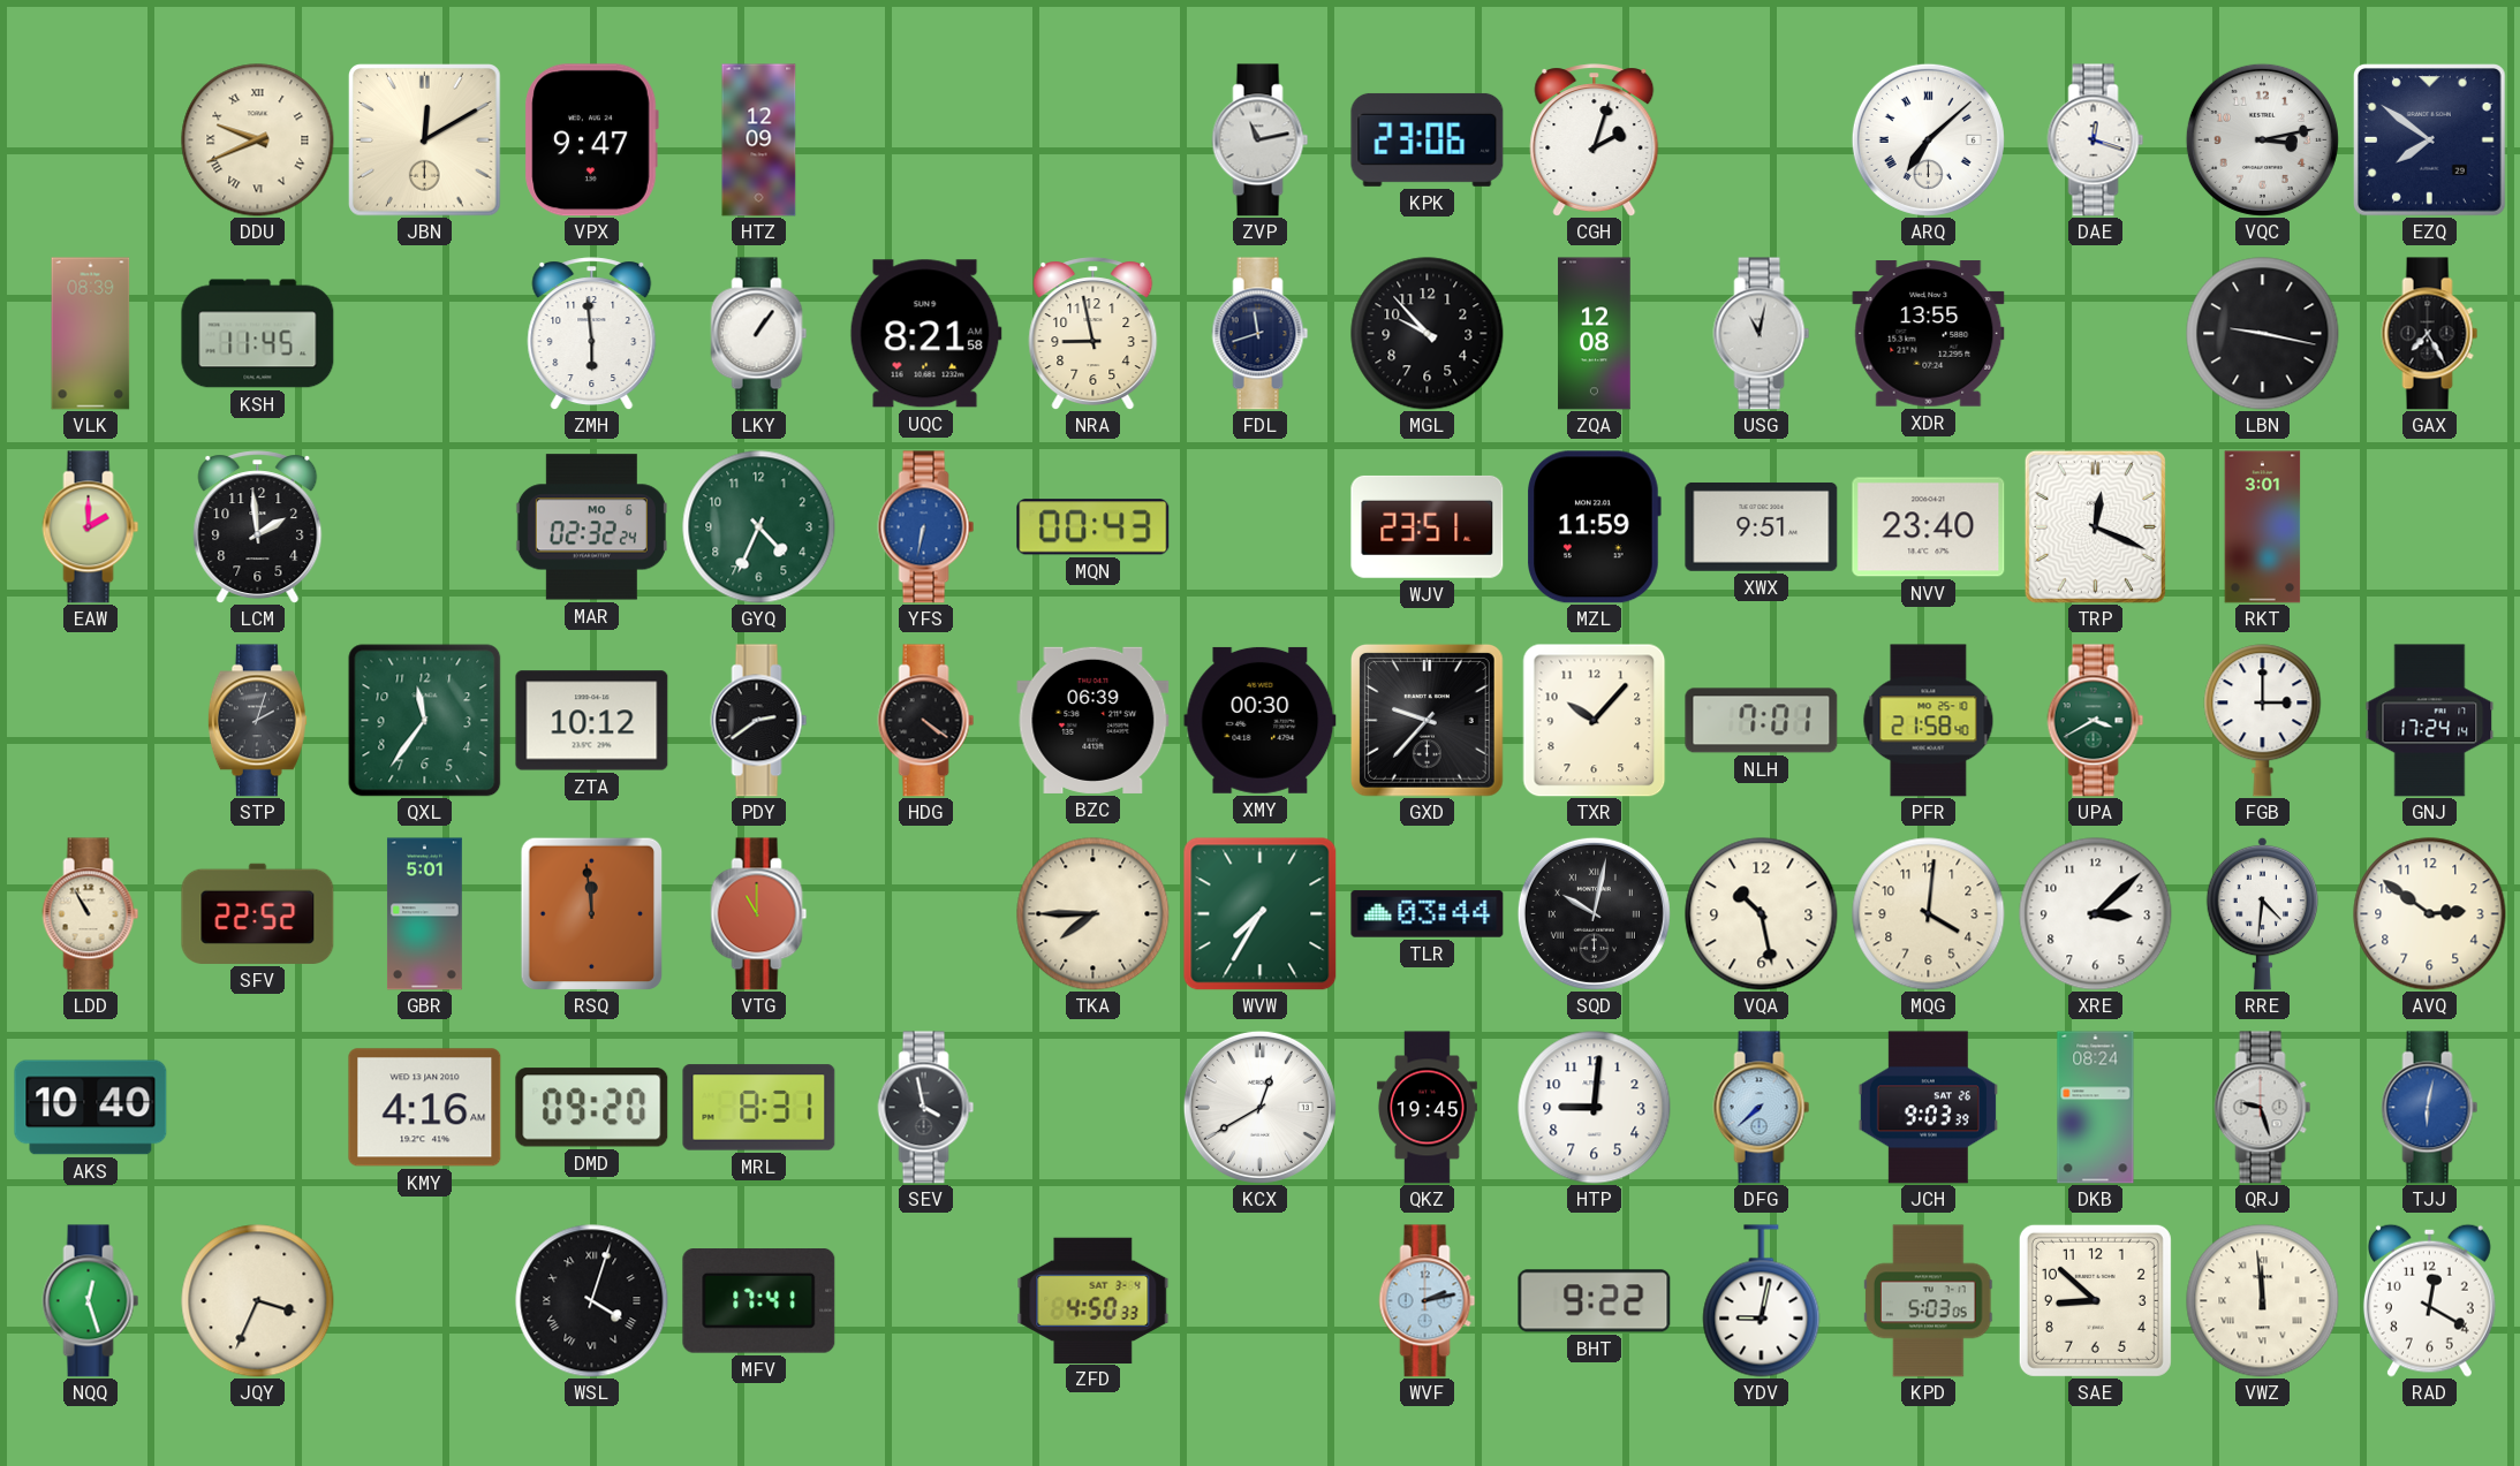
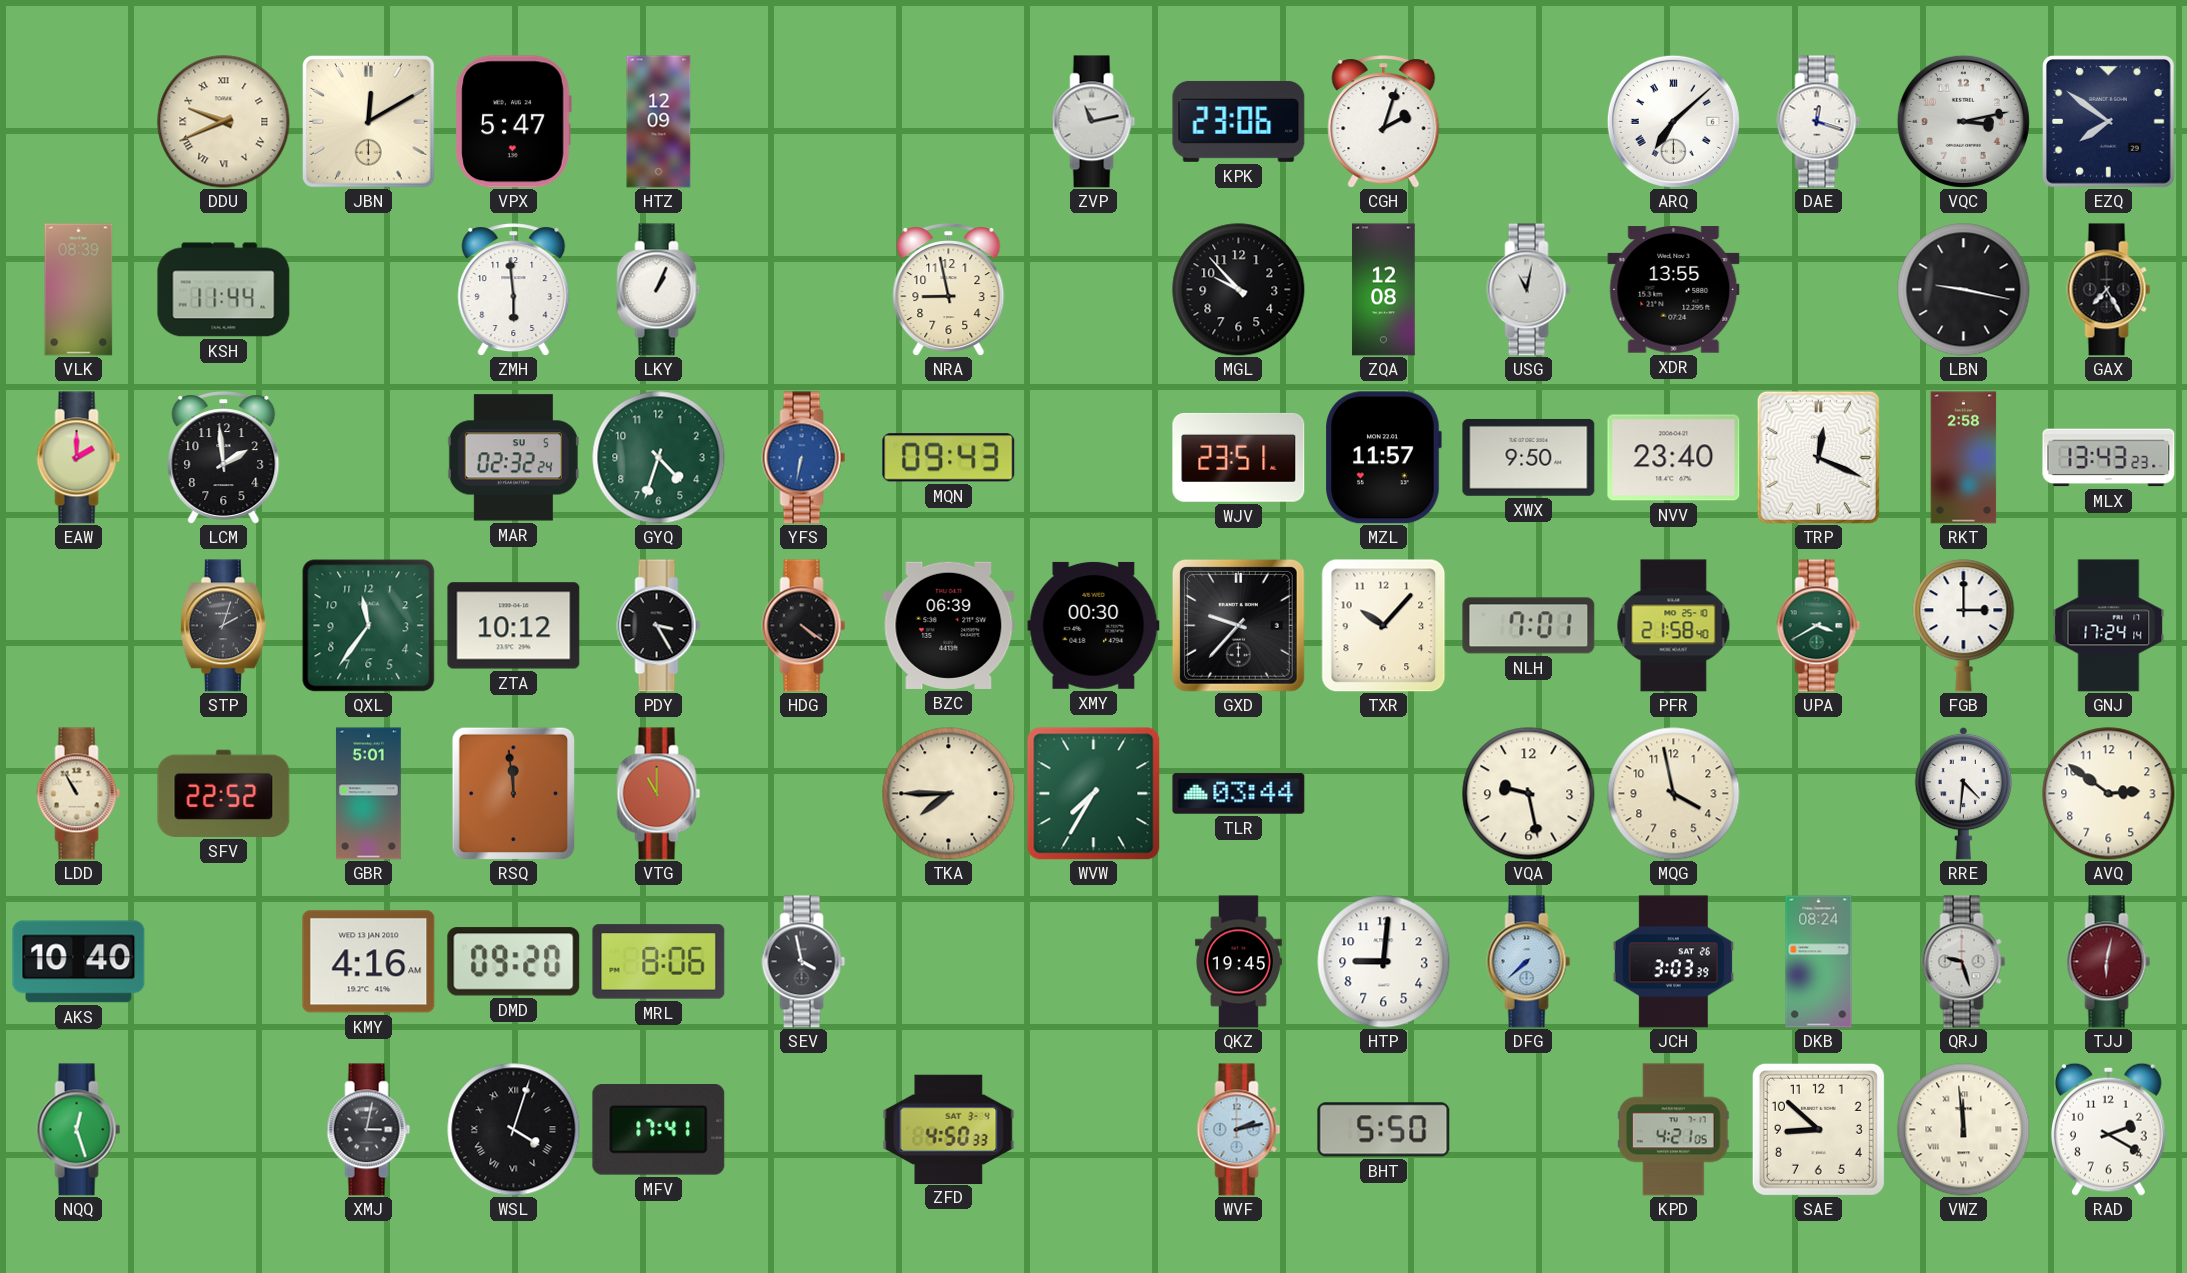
VPX: 9:47 -> 5:47 (513, 122)
KSH: 11:45 -> 11:44 (224, 290)
LKY: 1:06 -> 1:04 (659, 290)
UQC: 8:21 -> none (925, 334)
FDL: 11:42 -> none (1261, 334)
MAR date: MO 6 -> SU 5 (513, 458)
GYQ: 4:34 -> 4:33 (659, 458)
MQN: 00:43 -> 09:43 (949, 458)
MZL: 11:59 -> 11:57 (1383, 458)
XWX: 9:51 -> 9:50 (1529, 457)
RKT: 3:01 -> 2:58 (1964, 458)
MLX: none -> 13:43 (2109, 458)
PDY: 2:39 -> 3:25 (659, 626)
SQD: 10:02 -> none (1594, 913)
VQA: 10:28 -> 9:28 (1529, 794)
MQG: 4:01 -> 3:58 (1674, 794)
XRE: 3:08 -> none (2096, 914)
MRL: 8:31 -> 8:06 (659, 962)
KCX: 12:40 -> none (1259, 1107)
JCH: 9:03 -> 3:03 (1673, 962)
TJJ dial: blue -> burgundy (2109, 962)
JQY: 3:34 -> none (258, 1301)
XMJ: none -> 3:02 (369, 1130)
BHT: 9:22 -> 5:50 (1384, 1130)
YDV: 9:02 -> none (1762, 1301)
KPD: 5:03 -> 4:21 (1673, 1130)
RAD: 12:20 -> 2:20 (2108, 1129)
